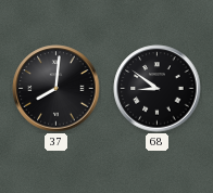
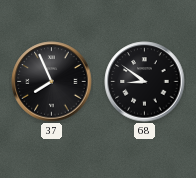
37: 8:01 -> 7:56 (52, 82)
